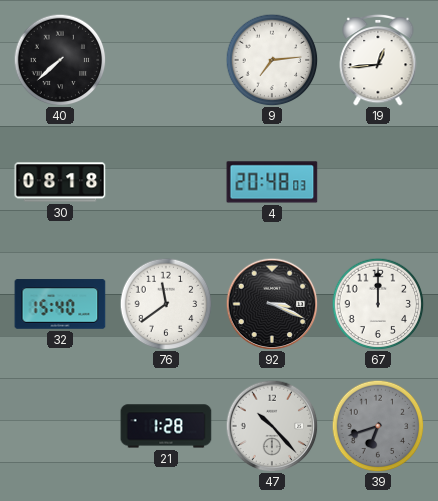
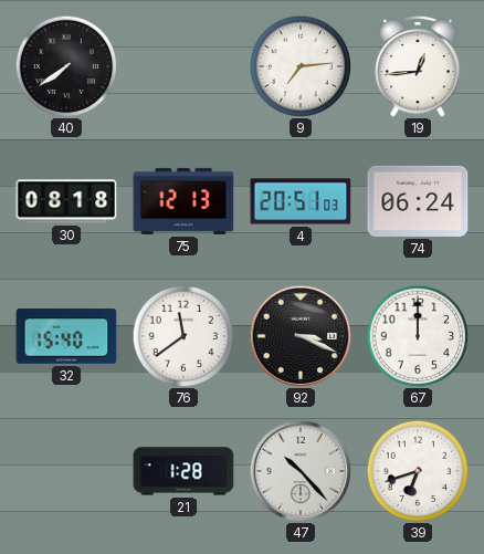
40: 7:38 -> 7:39 (66, 66)
75: none -> 12:13 (183, 201)
4: 20:48 -> 20:51 (301, 201)
74: none -> 06:24 (418, 201)
39 dial: grey -> white (418, 471)
